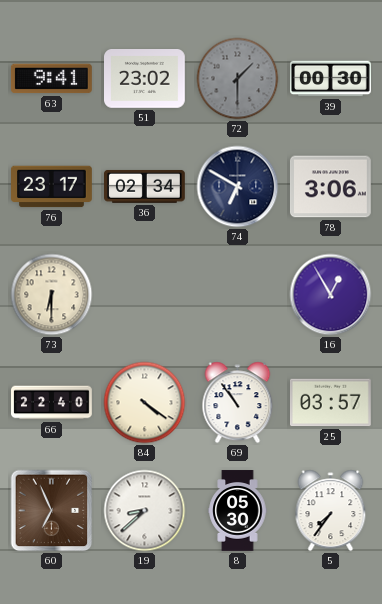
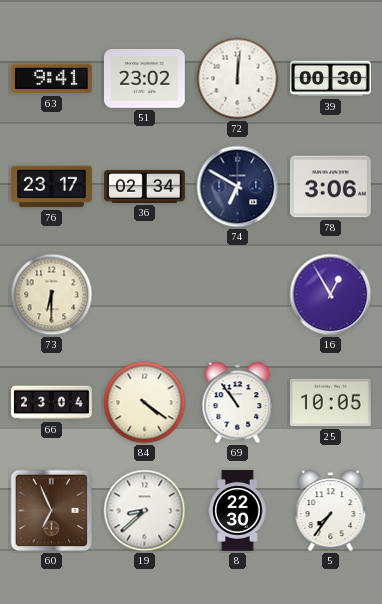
72: 1:30 -> 12:01 (238, 79)
72 dial: grey -> white (238, 79)
66: 22:40 -> 23:04 (52, 403)
25: 03:57 -> 10:05 (331, 403)
8: 05:30 -> 22:30 (238, 511)
